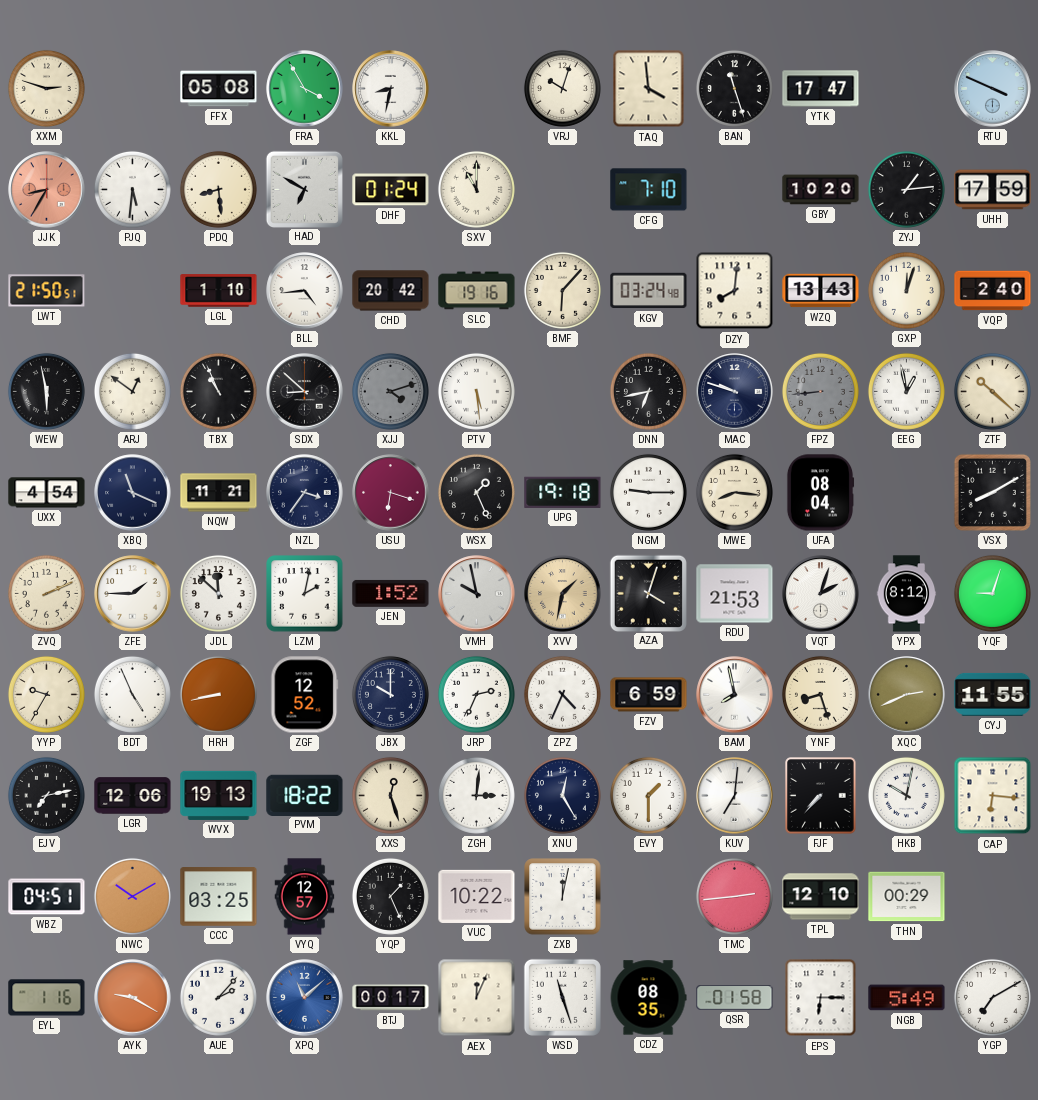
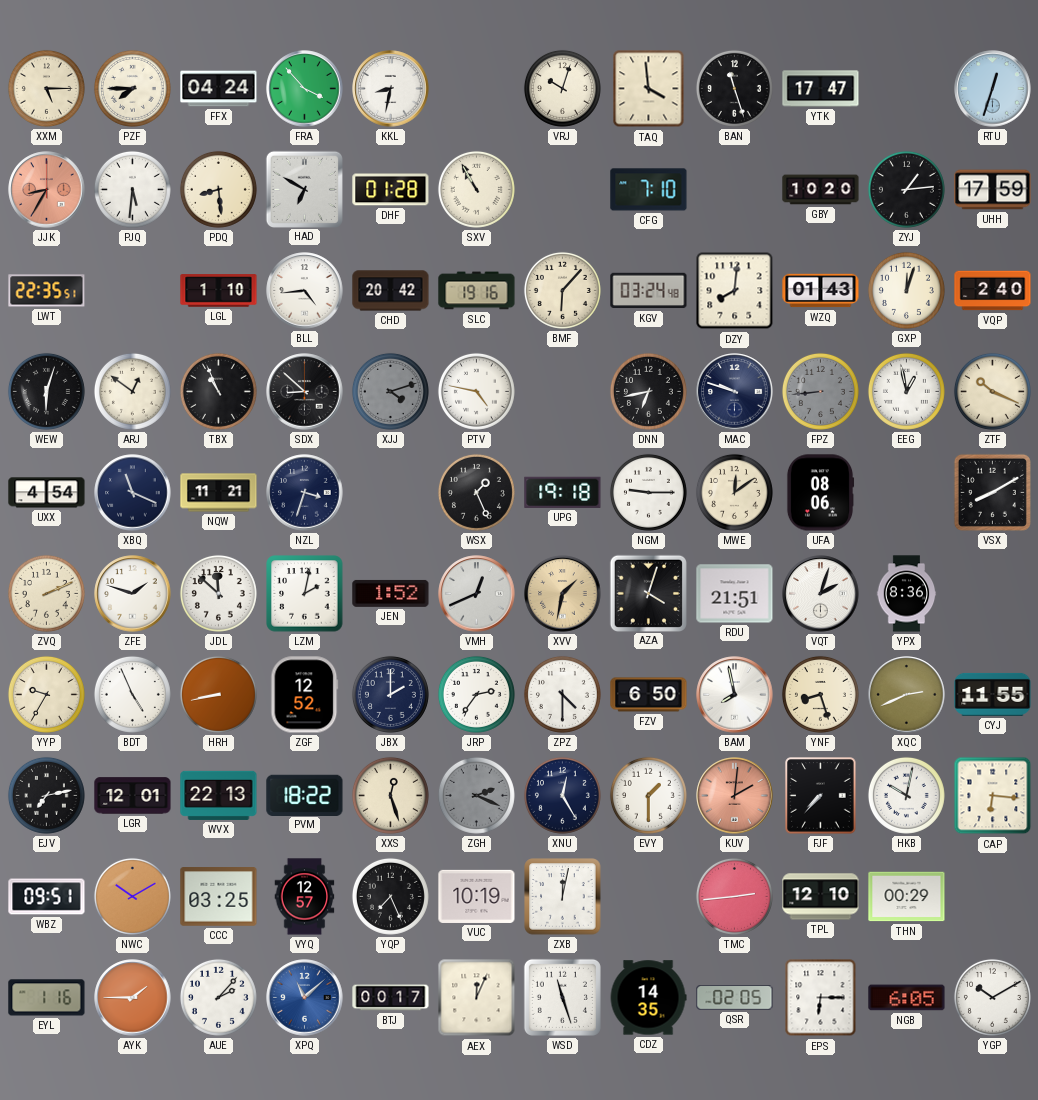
XXM: 2:48 -> 5:15 (46, 88)
PZF: none -> 7:45 (132, 88)
FFX: 05:08 -> 04:24 (219, 89)
FRA: 3:55 -> 3:53 (305, 89)
RTU: 3:49 -> 12:33 (993, 89)
DHF: 01:24 -> 01:28 (391, 190)
SXV: 11:00 -> 10:55 (476, 189)
LWT: 21:50 -> 22:35 (47, 291)
WZQ: 13:43 -> 01:43 (821, 291)
WEW: 5:58 -> 6:03 (46, 391)
PTV: 5:29 -> 4:47 (476, 391)
ZTF: 10:22 -> 10:19 (992, 391)
NZL: 3:36 -> 3:33 (305, 493)
USU: 6:18 -> none (391, 493)
MWE: 8:16 -> 12:09 (734, 492)
UFA: 08:04 -> 08:06 (820, 493)
ZFE: 1:45 -> 1:48 (133, 594)
VMH: 9:58 -> 12:41 (477, 594)
RDU: 21:53 -> 21:51 (735, 594)
YPX: 8:12 -> 8:36 (907, 594)
YQF: 9:03 -> none (992, 593)
JBX: 10:00 -> 2:00 (390, 694)
JRP: 2:34 -> 2:36 (476, 694)
ZPZ: 4:34 -> 4:30 (562, 694)
FZV: 6:59 -> 6:50 (649, 695)
LGR: 12:06 -> 12:01 (133, 796)
WVX: 19:13 -> 22:13 (219, 795)
ZGH: 3:01 -> 2:19 (476, 795)
ZGH dial: white -> grey (476, 795)
KUV: 7:01 -> 2:01 (735, 796)
KUV dial: white -> salmon (735, 796)
WBZ: 04:51 -> 09:51 (47, 897)
YQP: 1:26 -> 7:26 (390, 896)
VUC: 10:22 -> 10:19 (477, 896)
AYK: 9:20 -> 1:45 (133, 998)
CDZ: 08:35 -> 14:35 (648, 998)
QSR: 01:58 -> 02:05 (735, 998)
NGB: 5:49 -> 6:05 (907, 998)
YGP: 7:10 -> 10:10 (992, 997)
